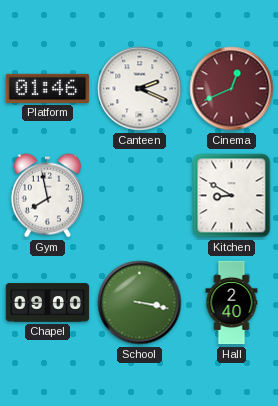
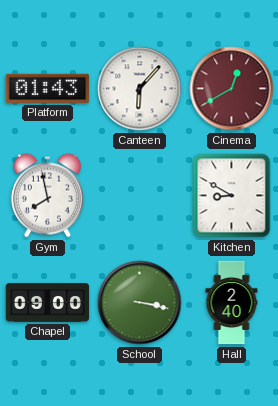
Platform: 01:46 -> 01:43 (48, 88)
Canteen: 2:19 -> 6:07 (140, 89)
Cinema: 12:41 -> 12:40 (232, 89)
